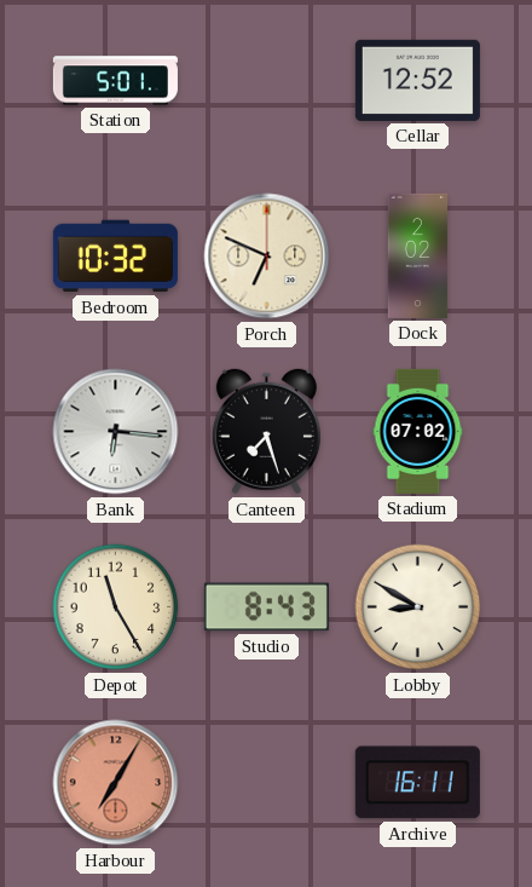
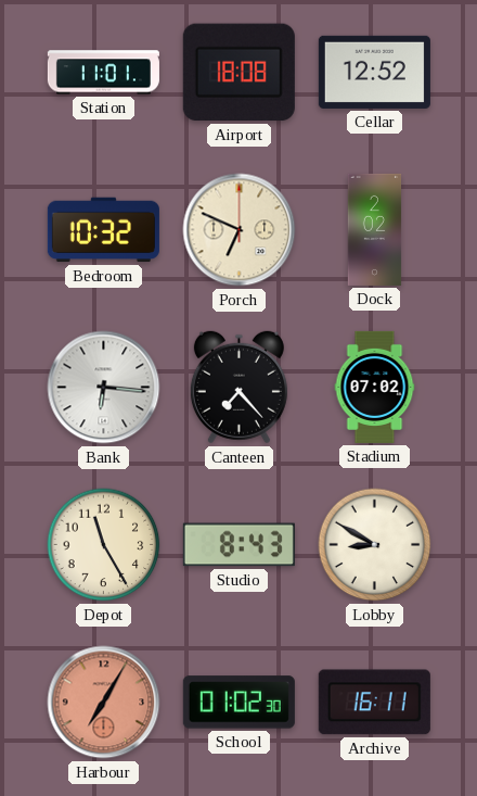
Station: 5:01 -> 11:01 (103, 73)
Airport: none -> 18:08 (238, 73)
Canteen: 7:27 -> 7:23 (238, 388)
School: none -> 01:02 (238, 703)
